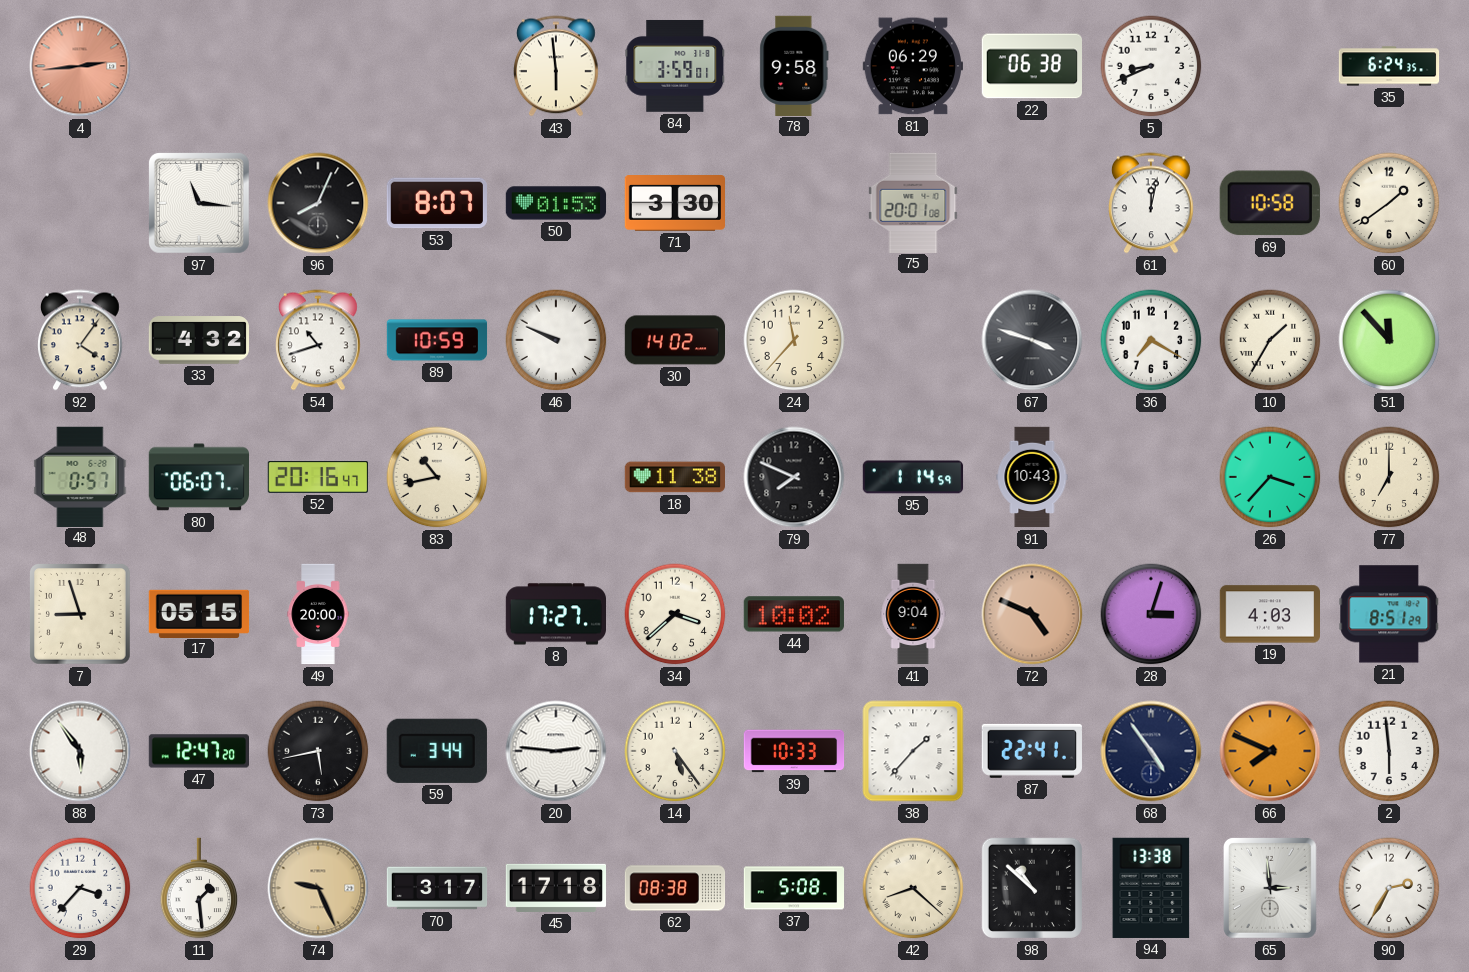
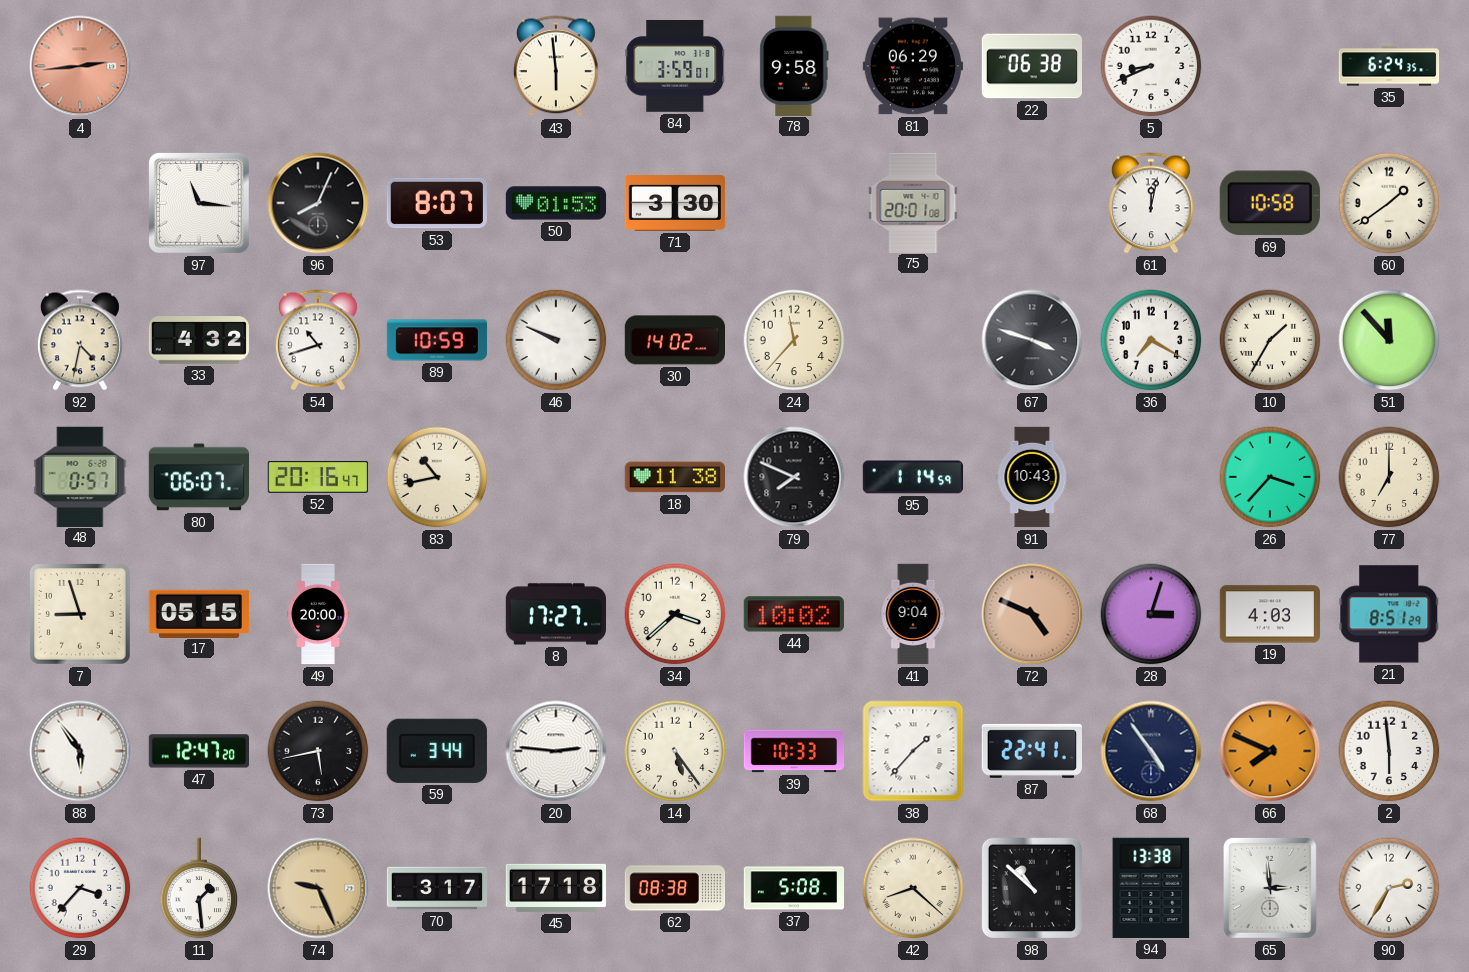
92: 4:06 -> 4:32 (81, 340)
